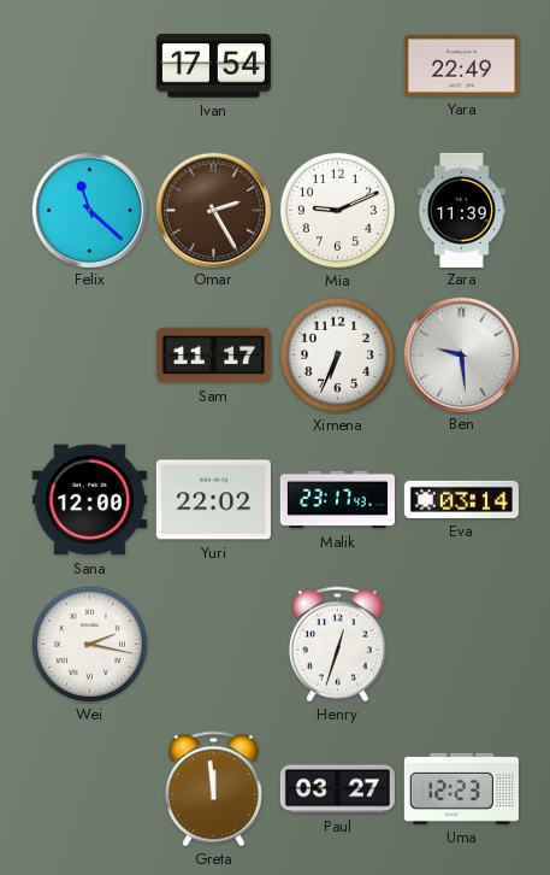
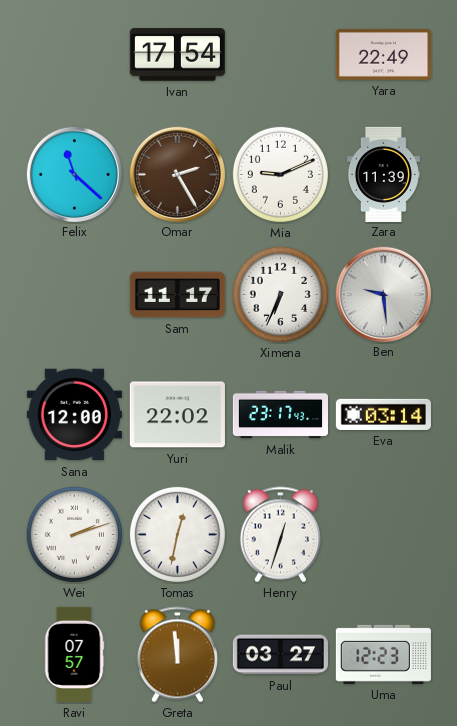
Wei: 2:17 -> 2:12 (74, 534)
Tomas: none -> 12:32 (177, 534)
Ravi: none -> 07:57 (74, 654)
